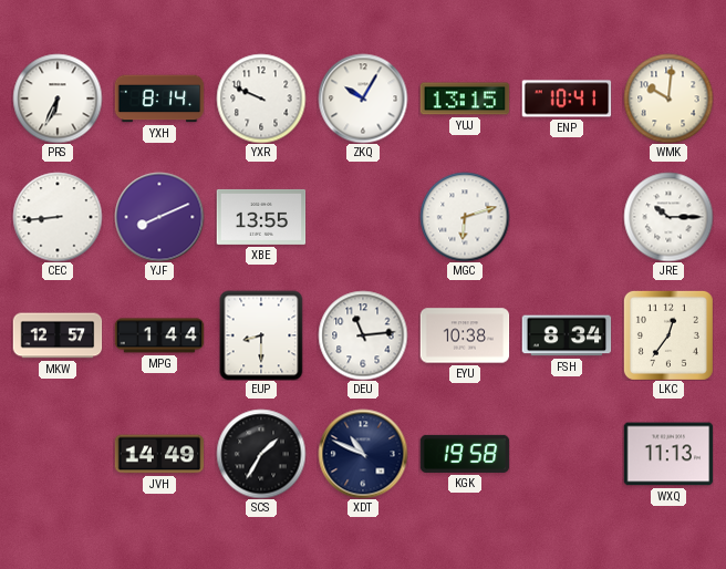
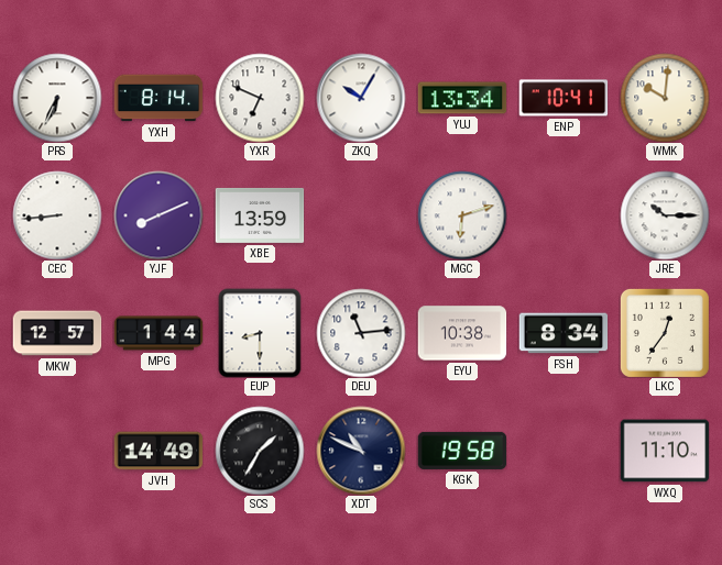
YXR: 9:49 -> 6:49 (260, 98)
YUJ: 13:15 -> 13:34 (462, 98)
XBE: 13:55 -> 13:59 (260, 215)
WXQ: 11:13 -> 11:10 (665, 451)
